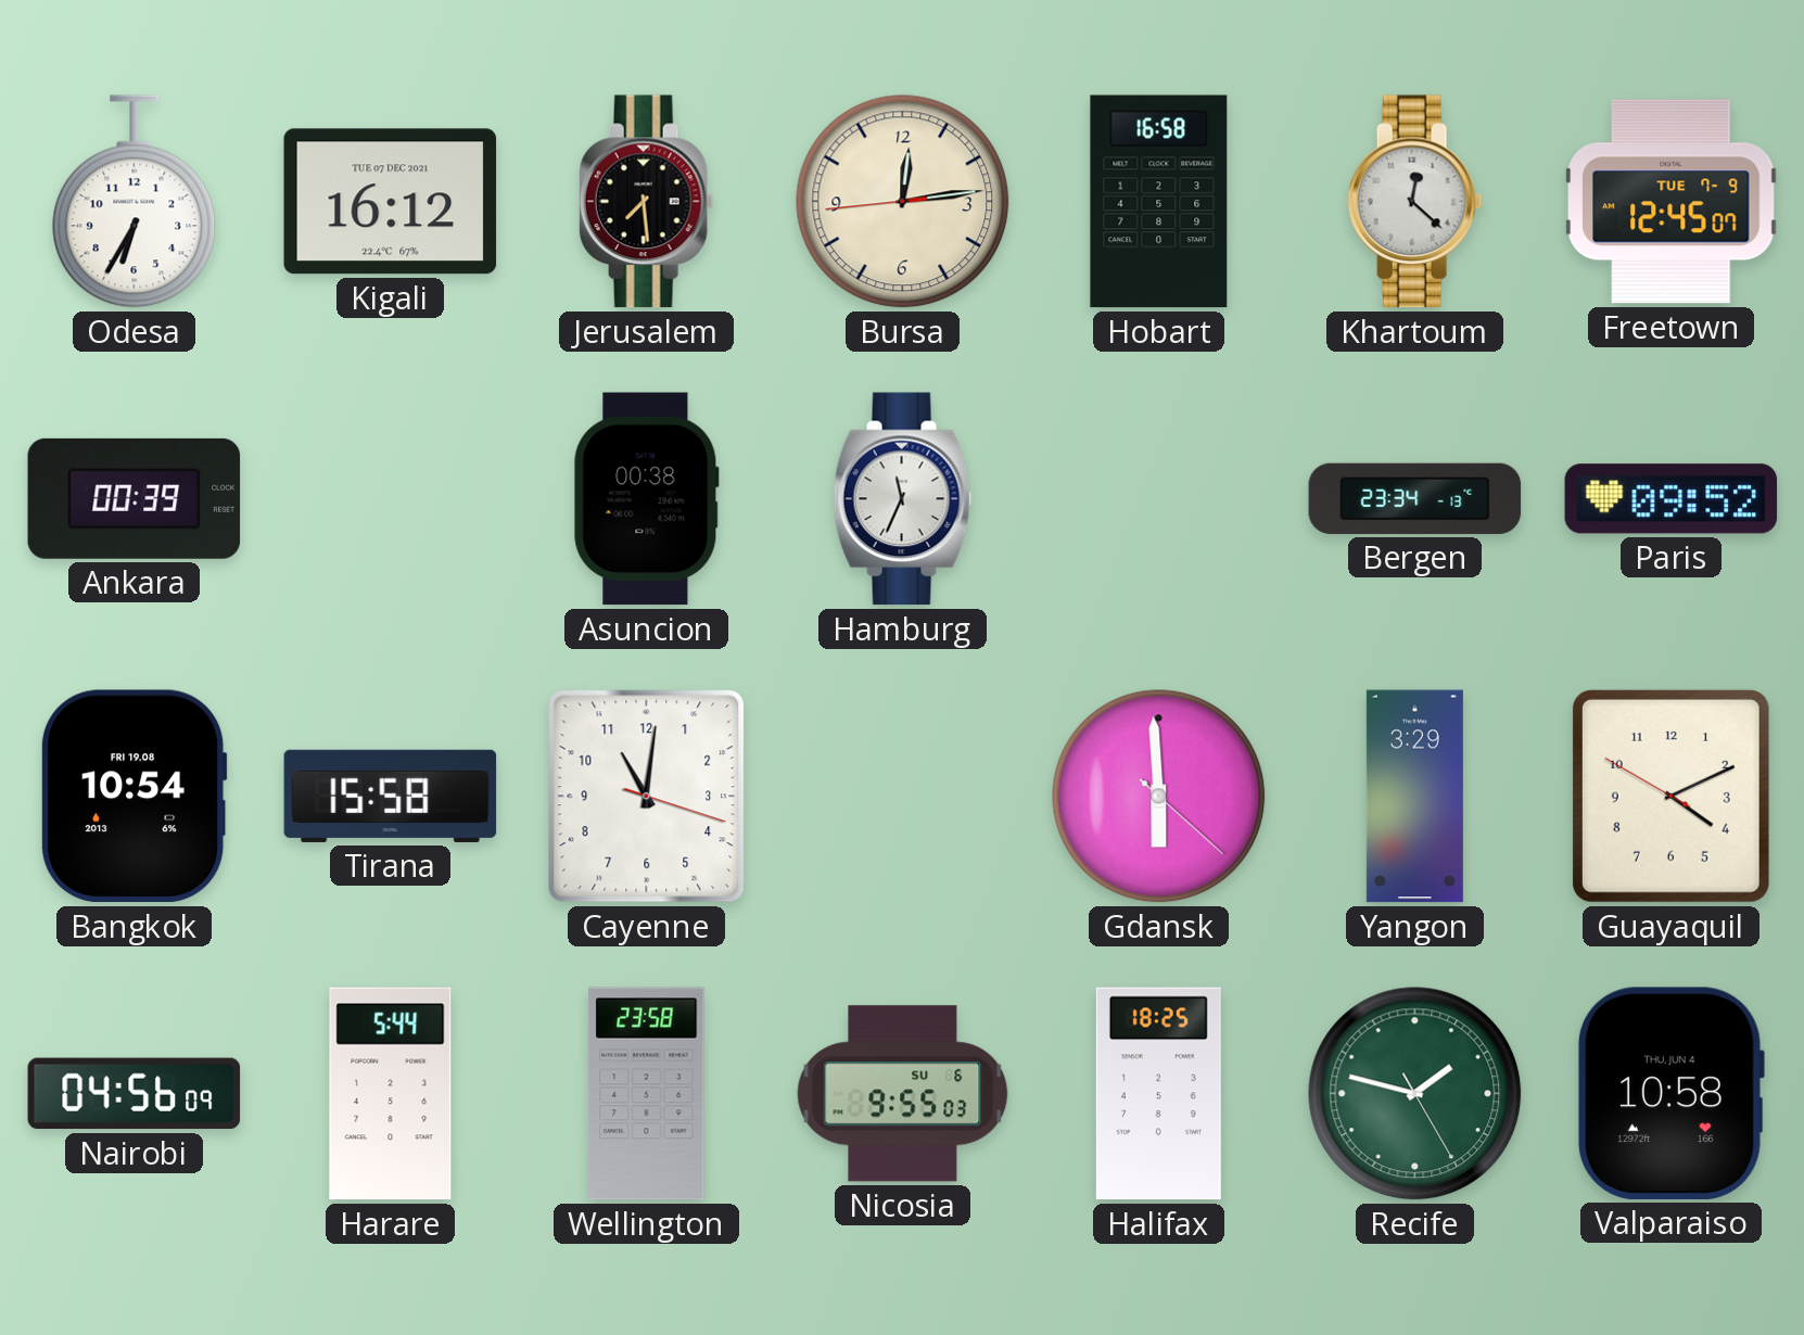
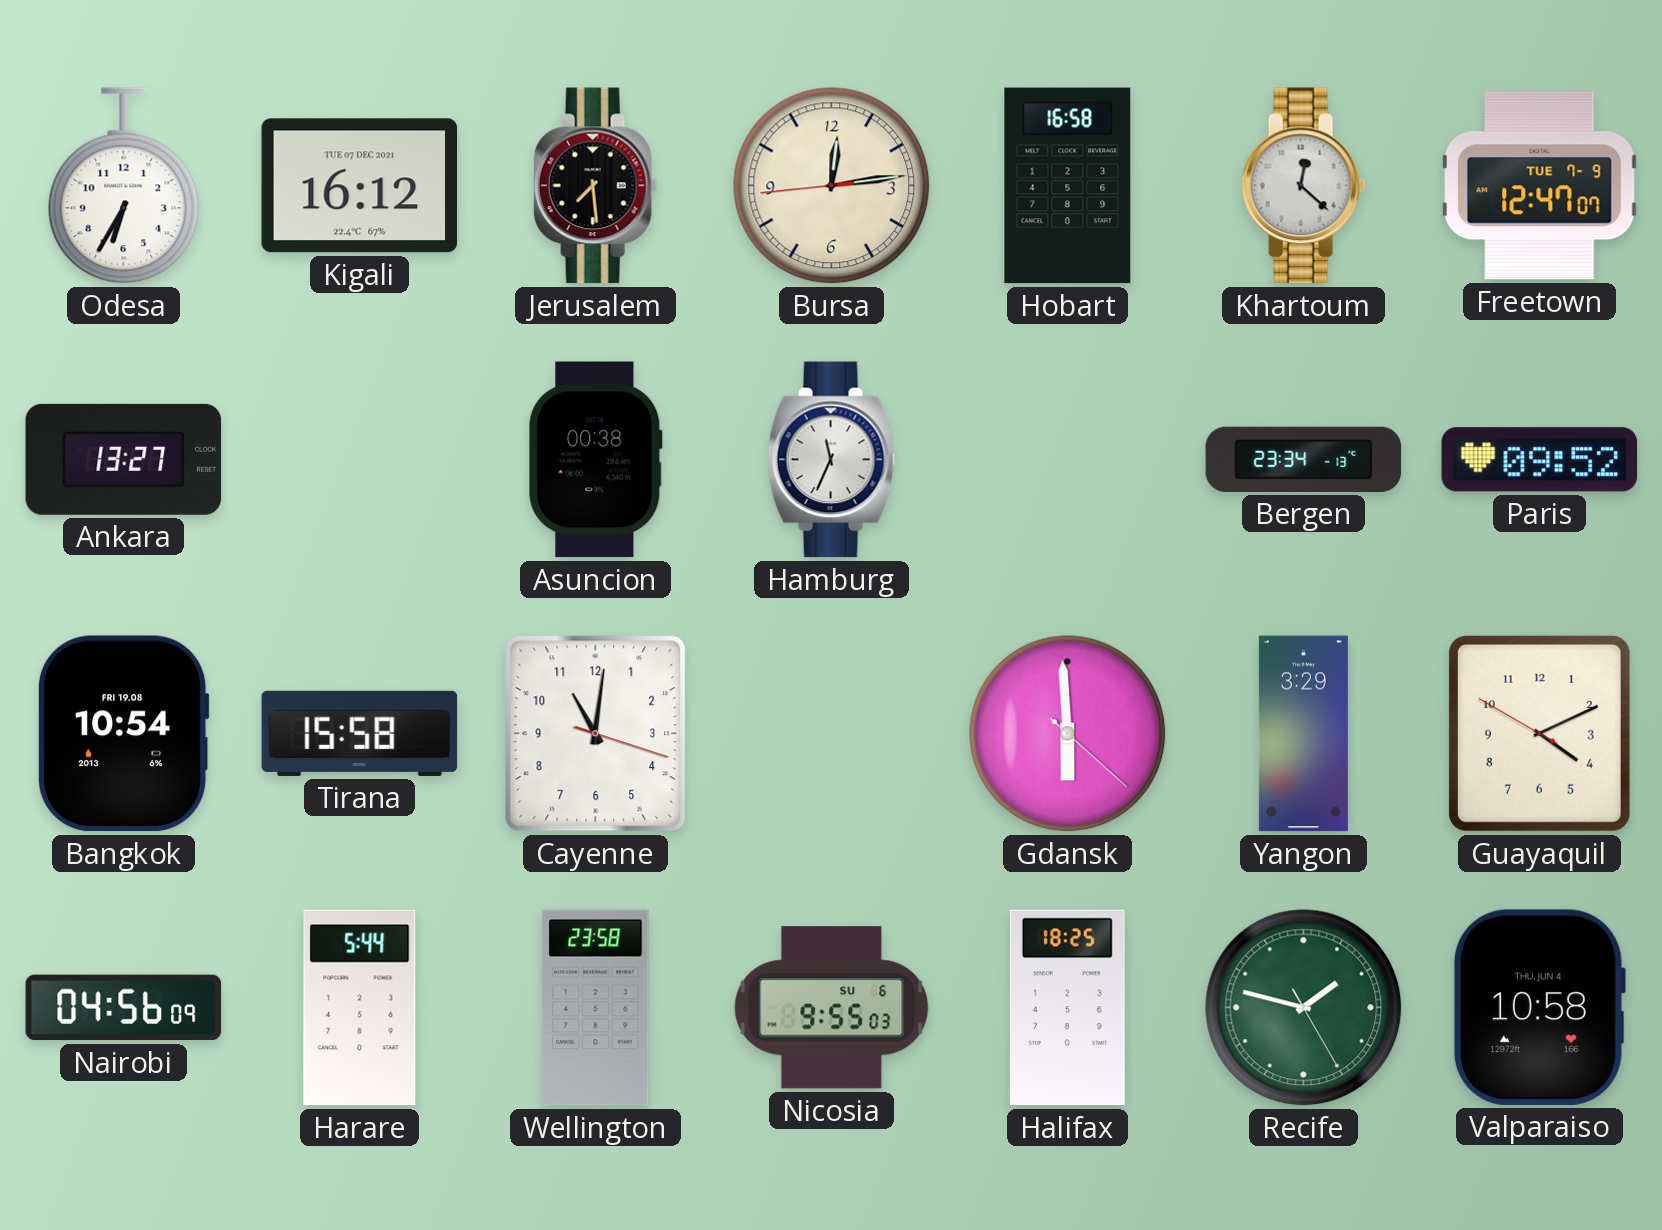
Freetown: 12:45 -> 12:47 (1540, 186)
Ankara: 00:39 -> 13:27 (124, 459)
